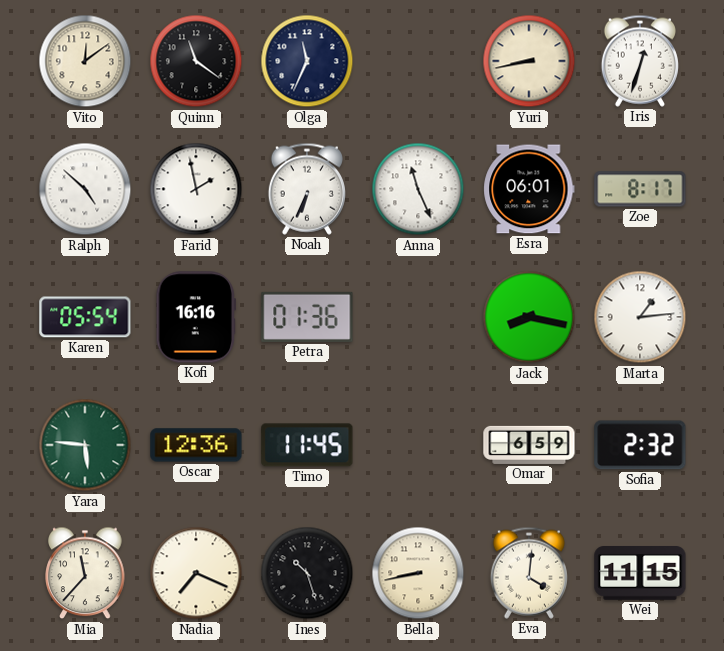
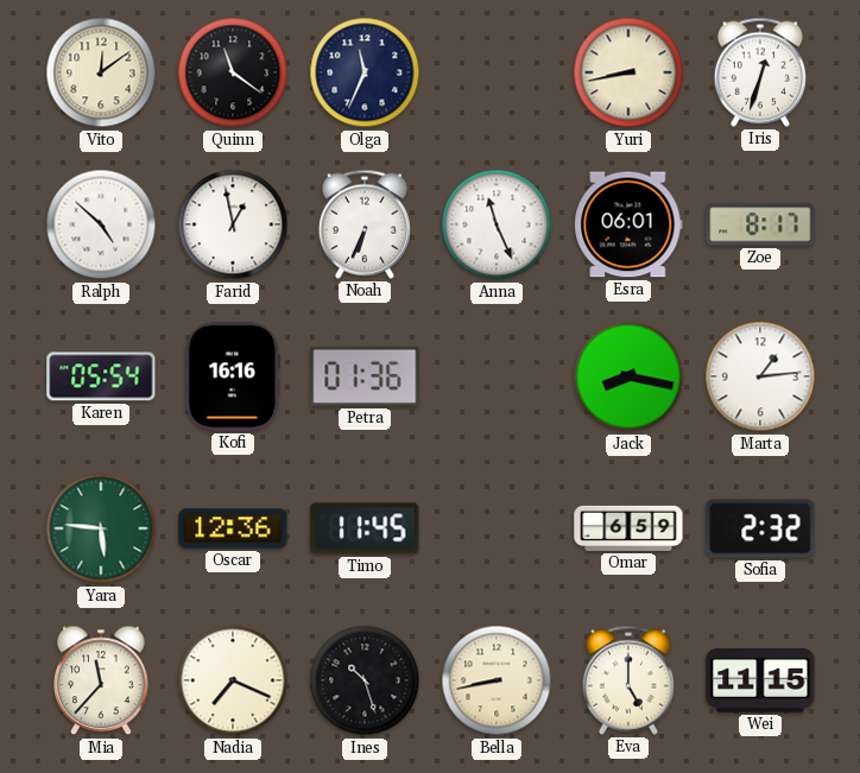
Farid: 1:58 -> 12:58 (233, 224)
Eva: 4:01 -> 5:00 (628, 680)
